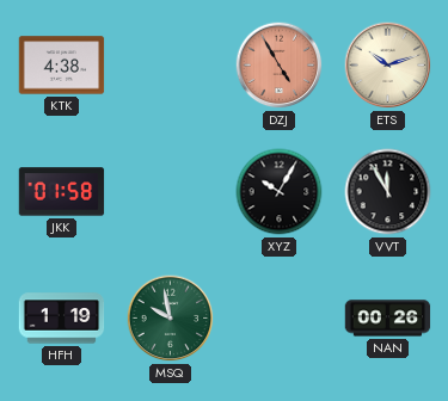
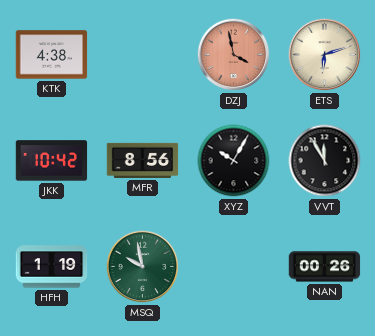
DZJ: 4:55 -> 3:58 (234, 55)
ETS: 10:12 -> 6:12 (325, 55)
JKK: 01:58 -> 10:42 (52, 161)
MFR: none -> 8:56 (143, 160)
